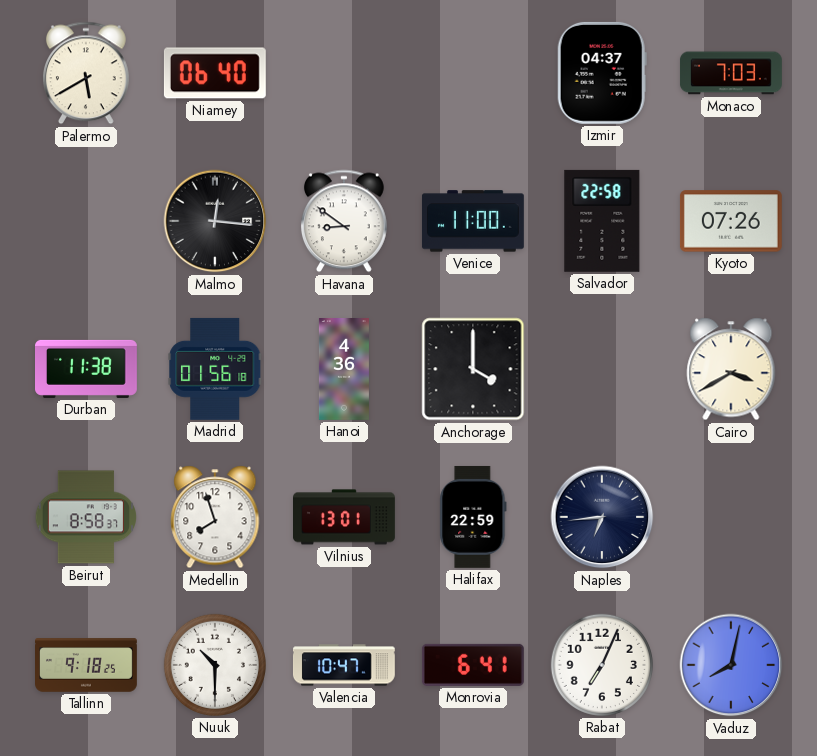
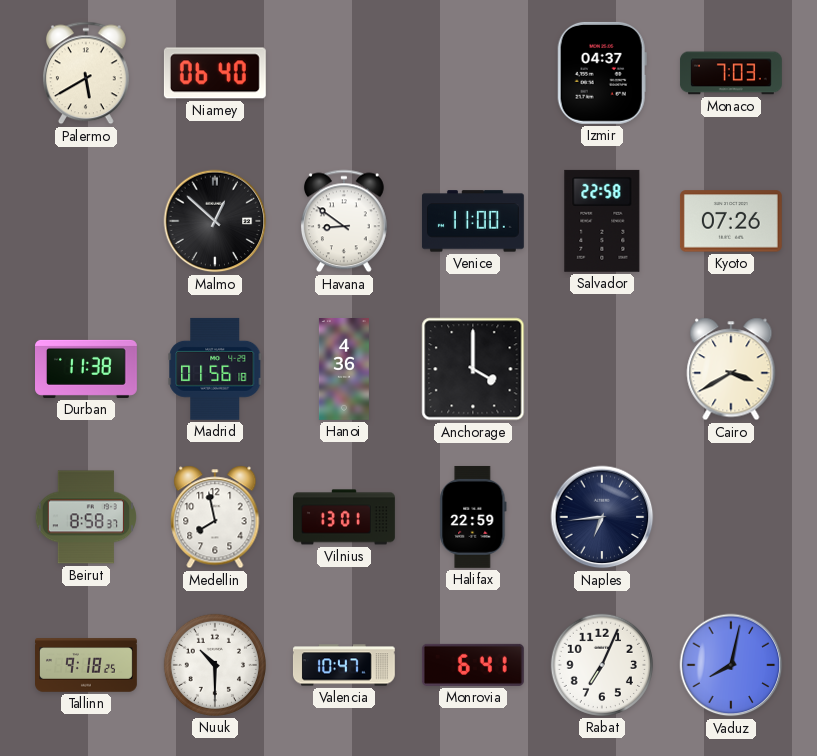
Malmo: 12:16 -> 12:52 (215, 221)
Medellin: 7:57 -> 7:58 (215, 517)
